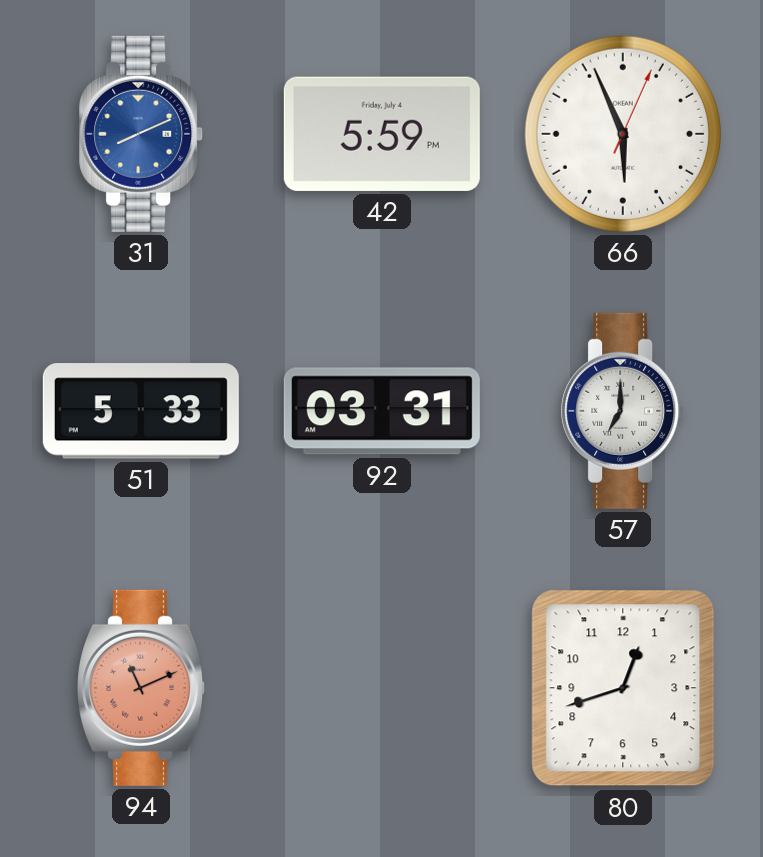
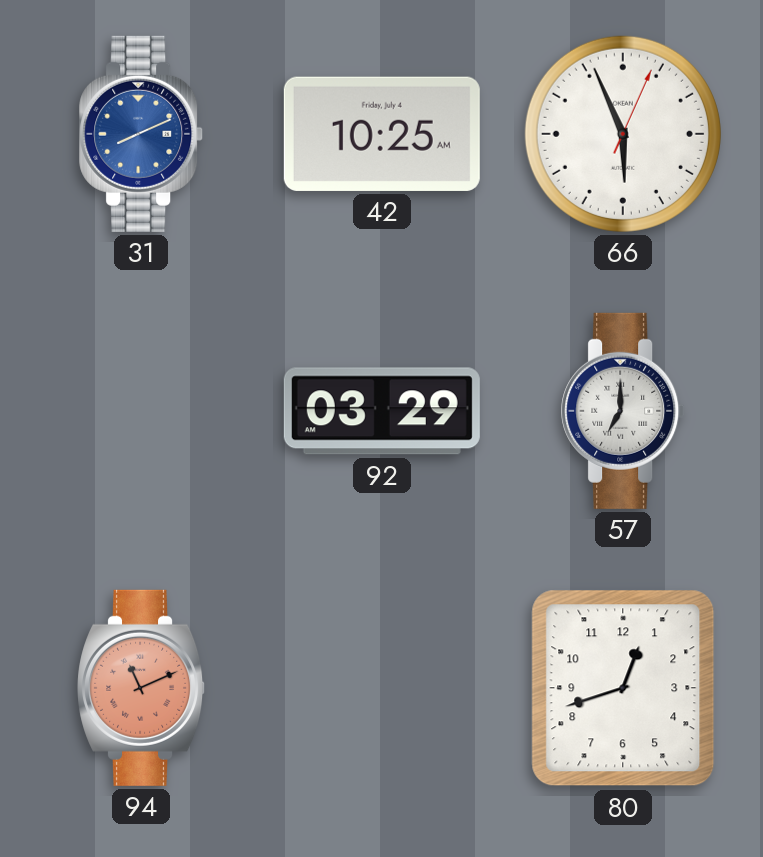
42: 5:59 -> 10:25 (382, 134)
51: 5:33 -> none (141, 411)
92: 03:31 -> 03:29 (382, 411)
